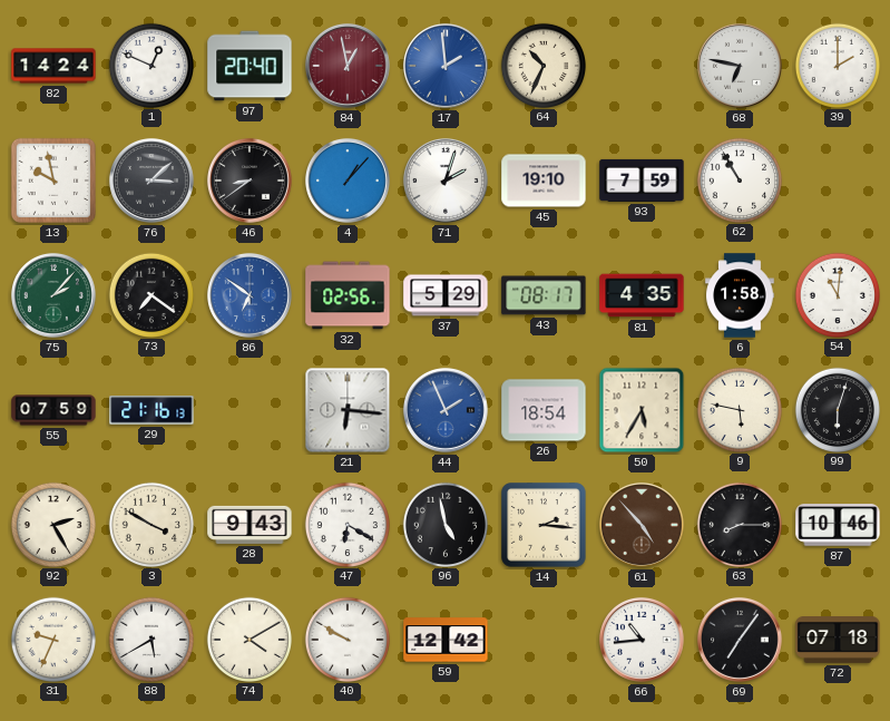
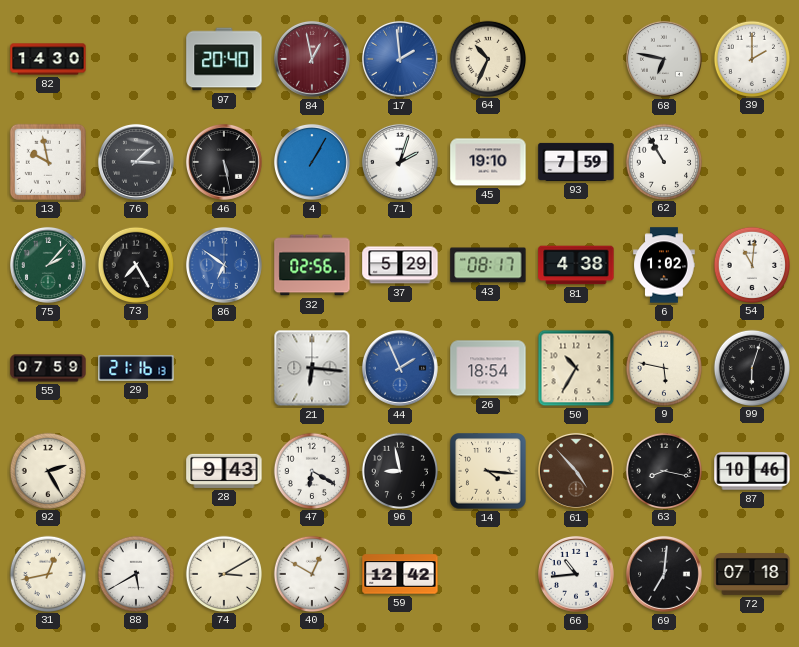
82: 14:24 -> 14:30 (48, 59)
1: 12:49 -> none (150, 65)
46: 8:39 -> 5:28 (224, 162)
4: 1:07 -> 1:05 (312, 162)
73: 7:21 -> 7:25 (135, 264)
81: 4:35 -> 4:38 (576, 265)
6: 1:58 -> 1:02 (664, 265)
50: 5:35 -> 10:35 (576, 368)
3: 3:50 -> none (150, 524)
96: 4:58 -> 8:58 (399, 470)
14: 2:16 -> 4:16 (488, 471)
63: 8:15 -> 8:17 (663, 470)
31: 9:34 -> 12:43 (47, 573)
74: 4:10 -> 3:10 (223, 573)
40: 9:50 -> 12:50 (311, 573)
69: 7:06 -> 7:01 (664, 574)
